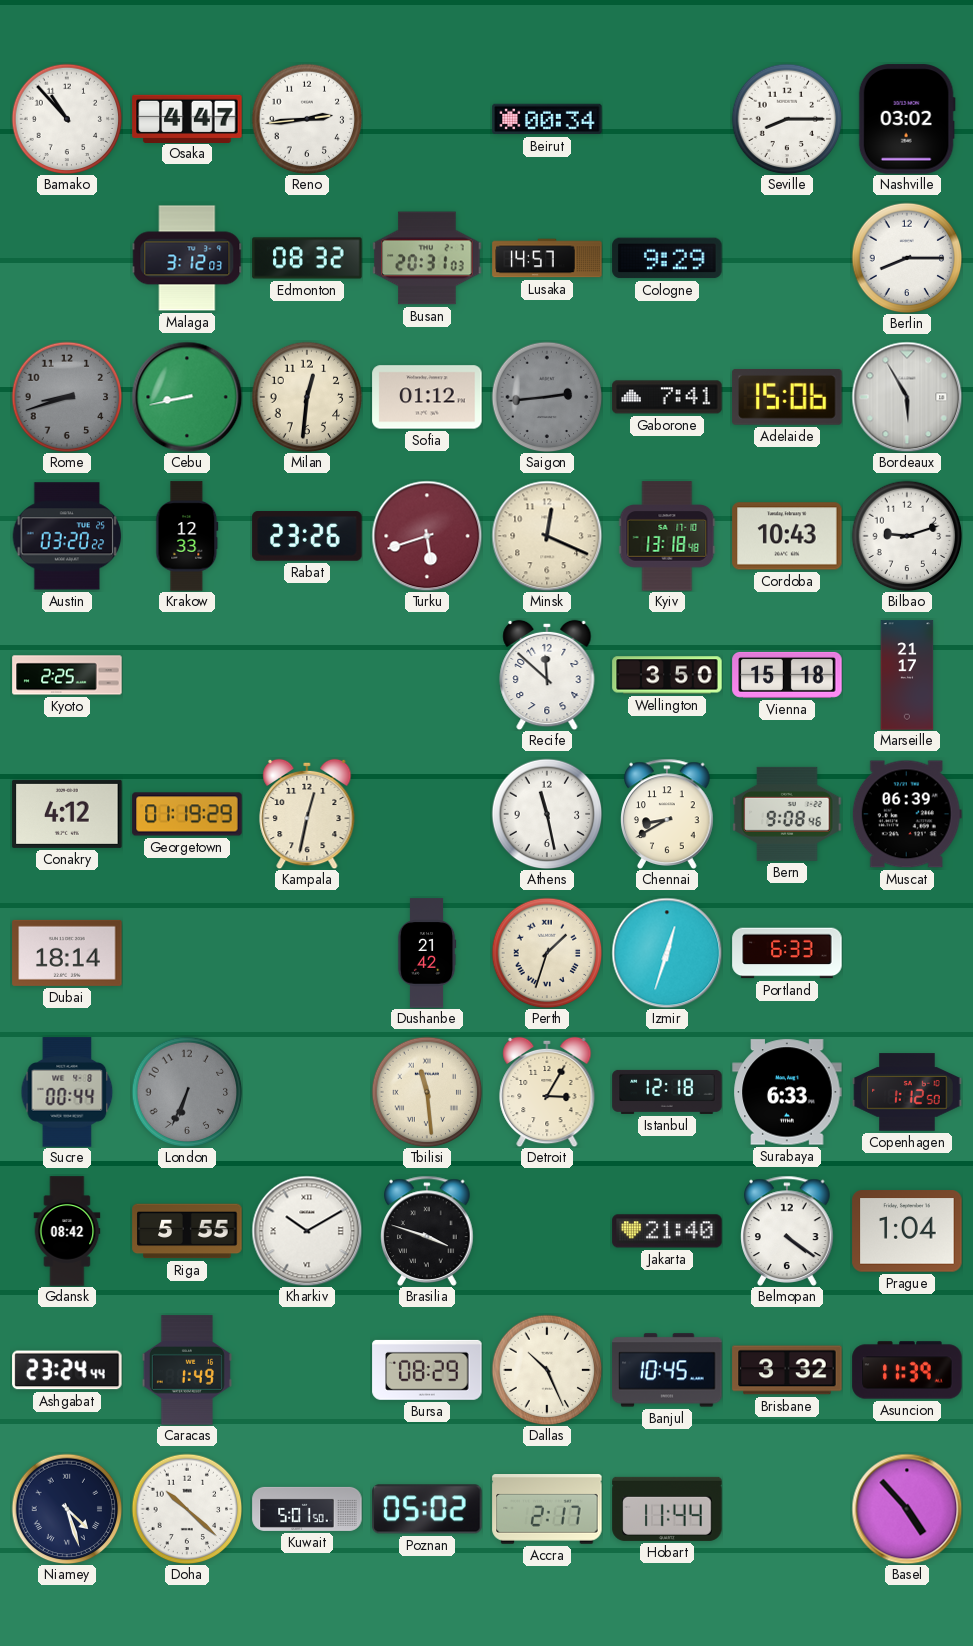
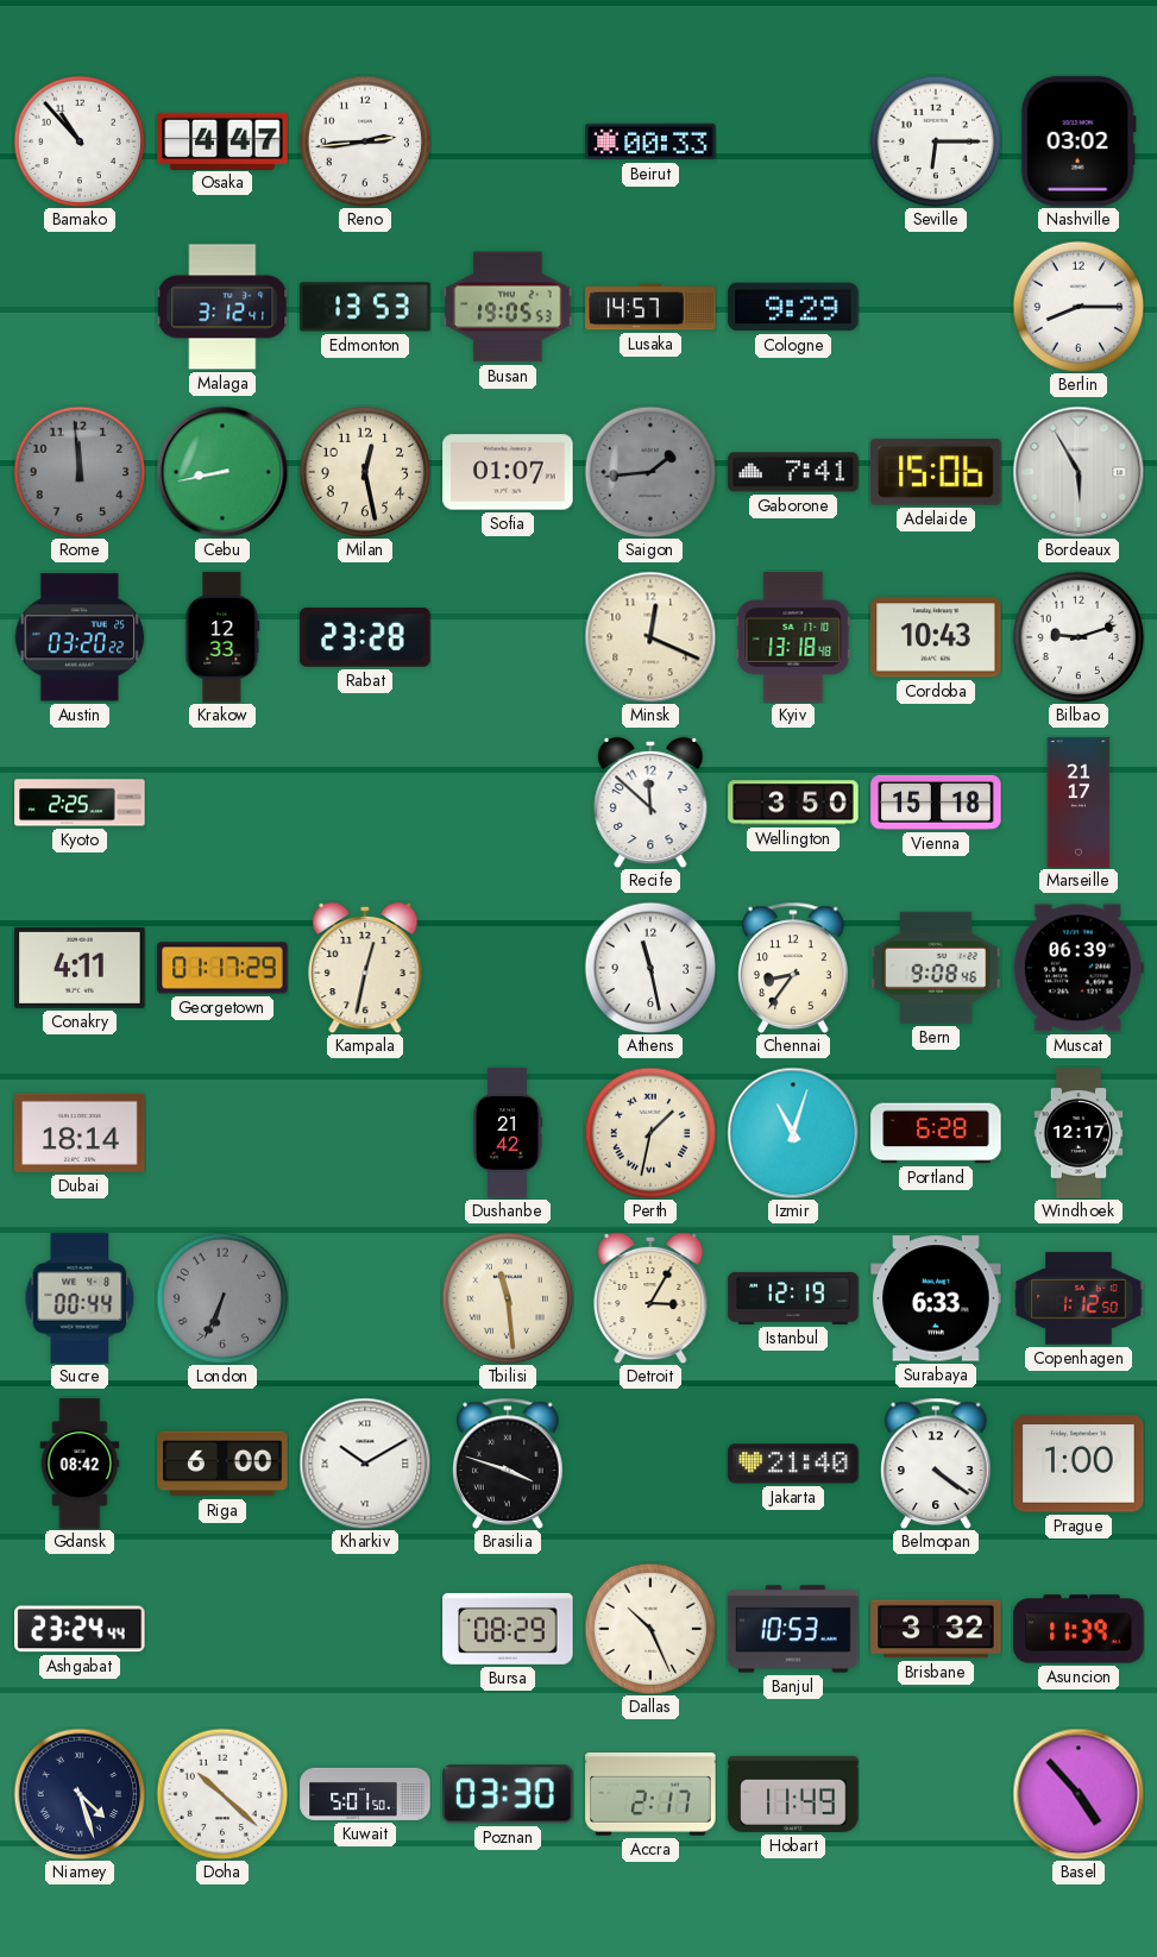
Beirut: 00:34 -> 00:33 (650, 141)
Seville: 8:15 -> 6:15 (936, 141)
Malaga: 3:12:03 -> 3:12:41 (222, 307)
Edmonton: 08:32 -> 13:53 (365, 307)
Busan: 20:31 -> 19:05 (508, 307)
Rome: 8:42 -> 11:59 (80, 472)
Milan: 12:31 -> 12:28 (365, 472)
Sofia: 01:12 -> 01:07 (508, 472)
Saigon: 2:44 -> 1:44 (650, 472)
Rabat: 23:26 -> 23:28 (365, 637)
Turku: 5:42 -> none (427, 536)
Conakry: 4:12 -> 4:11 (80, 968)
Georgetown: 01:19 -> 01:17 (222, 968)
Chennai: 8:40 -> 8:36 (793, 968)
Perth: 1:33 -> 1:32 (650, 1133)
Izmir: 12:33 -> 11:03 (793, 1133)
Portland: 6:33 -> 6:28 (936, 1133)
Windhoek: none -> 12:17 (1079, 1133)
Istanbul: 12:18 -> 12:19 (793, 1298)
Riga: 5:55 -> 6:00 (222, 1464)
Prague: 1:04 -> 1:00 (1079, 1464)
Caracas: 1:49 -> none (187, 1370)
Banjul: 10:45 -> 10:53 (793, 1629)
Poznan: 05:02 -> 03:30 (508, 1794)
Hobart: 11:44 -> 11:49 (793, 1794)
